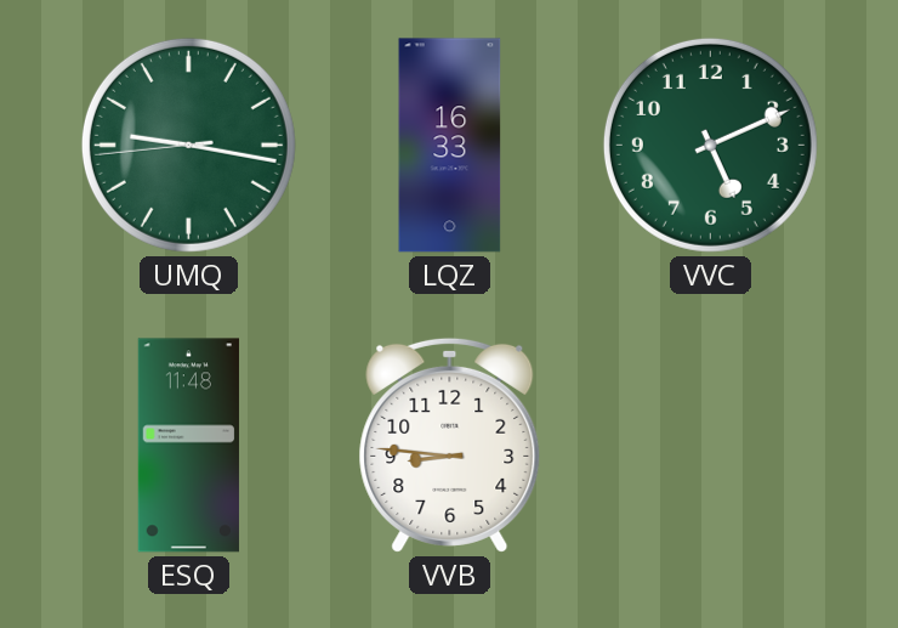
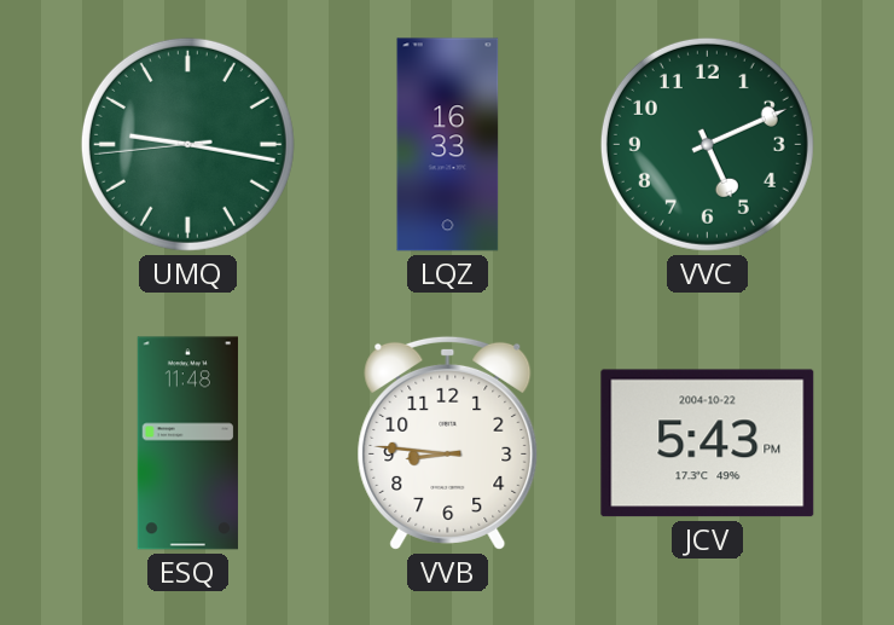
JCV: none -> 5:43 (708, 444)
